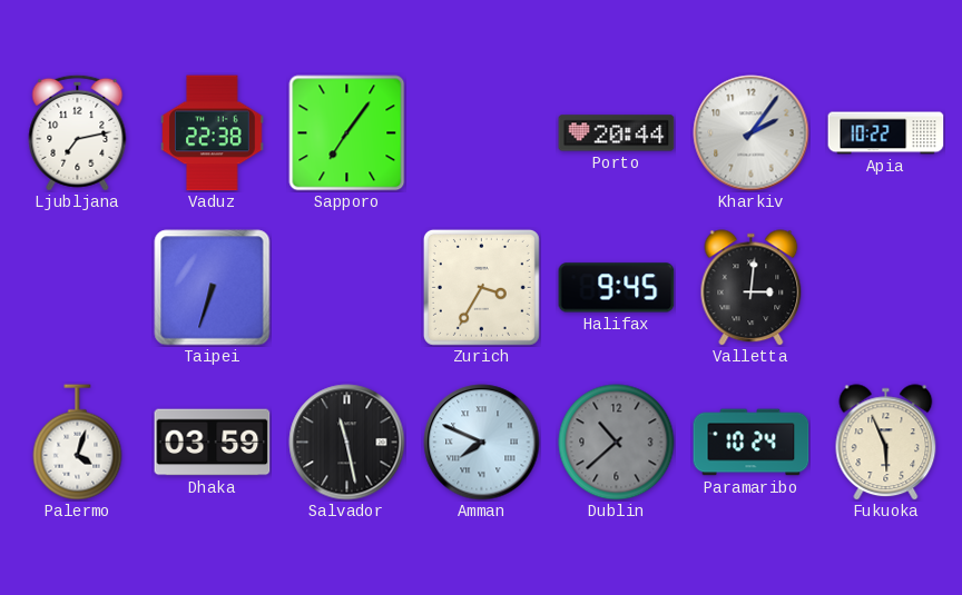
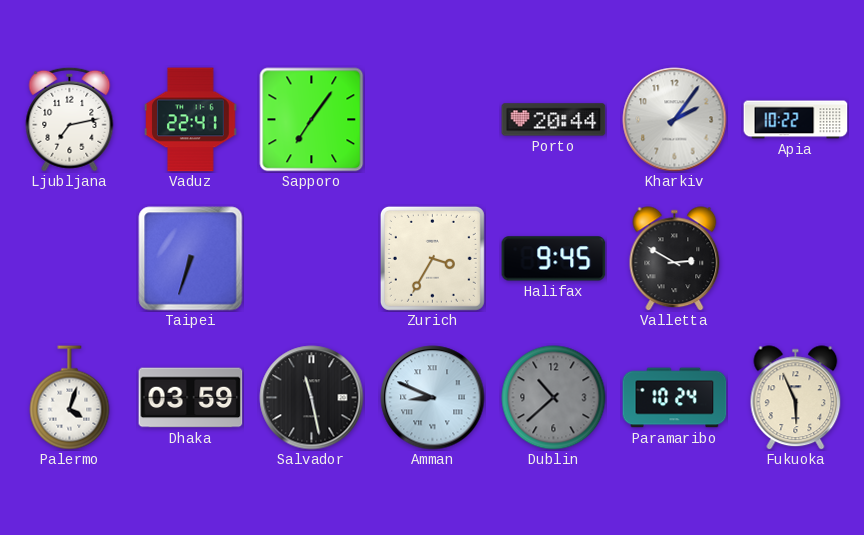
Vaduz: 22:38 -> 22:41 (191, 120)
Valletta: 3:01 -> 2:50 (675, 259)
Amman: 7:49 -> 8:49 (433, 398)
